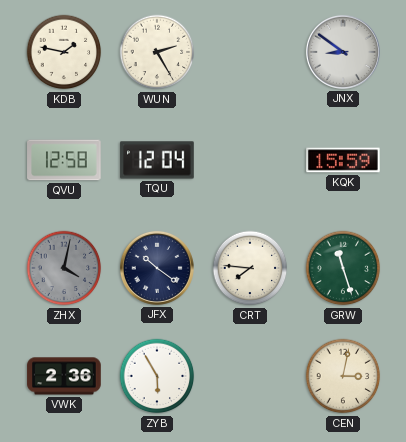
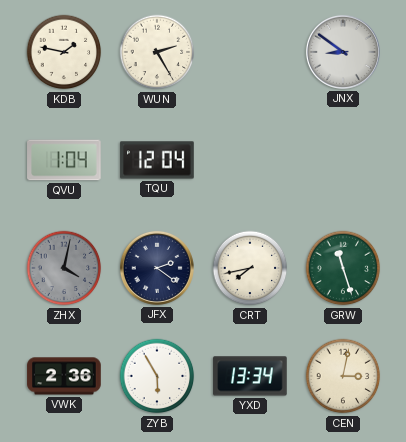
QVU: 12:58 -> 1:04 (64, 160)
KQK: 15:59 -> none (343, 160)
JFX: 10:21 -> 2:21 (157, 268)
CRT: 7:46 -> 7:43 (250, 268)
YXD: none -> 13:34 (250, 376)
